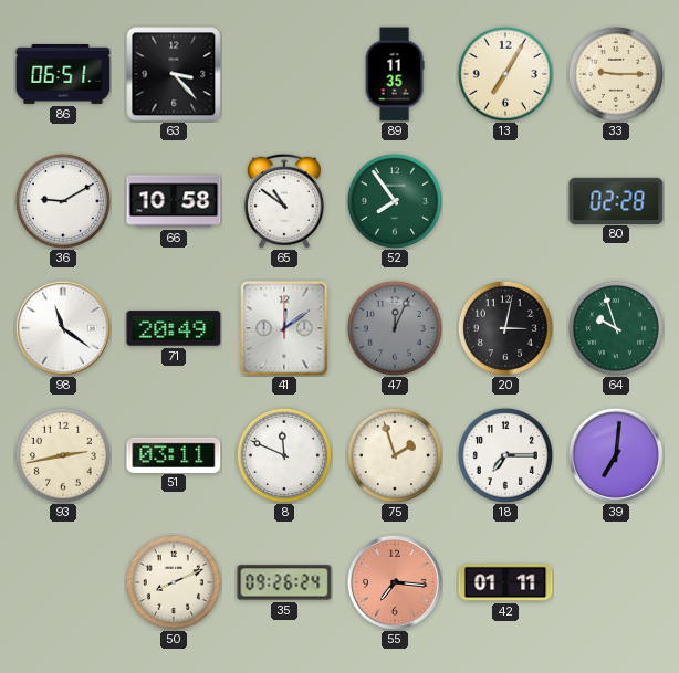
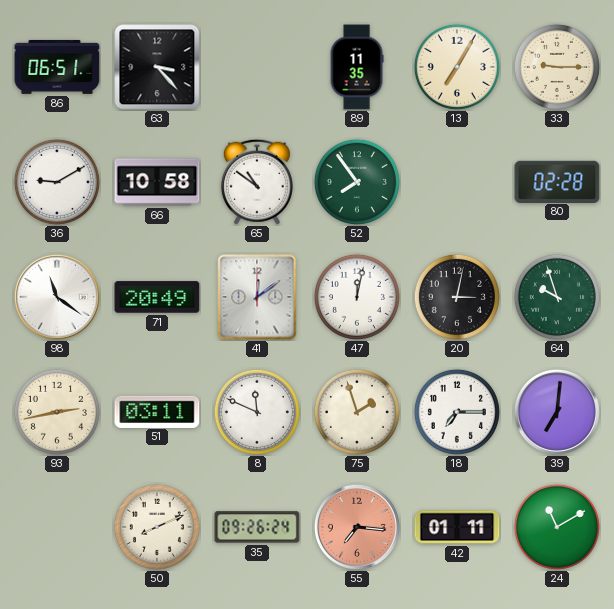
47: 12:04 -> 12:02 (357, 297)
47 dial: grey -> white (357, 297)
24: none -> 11:10 (557, 527)
